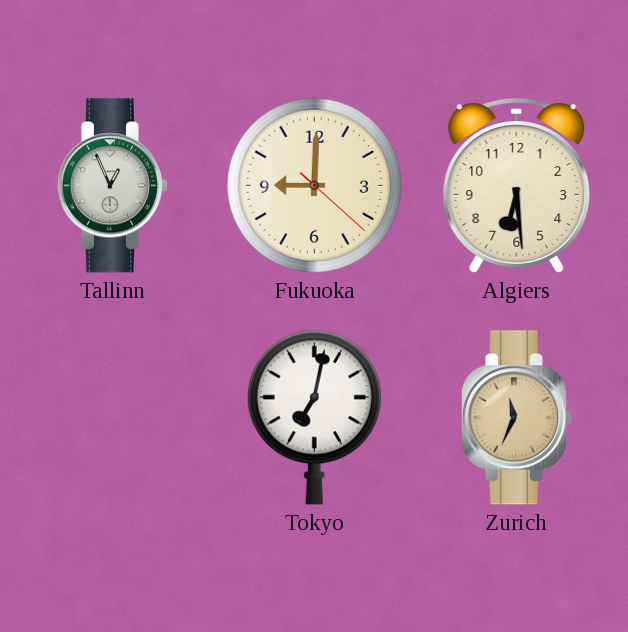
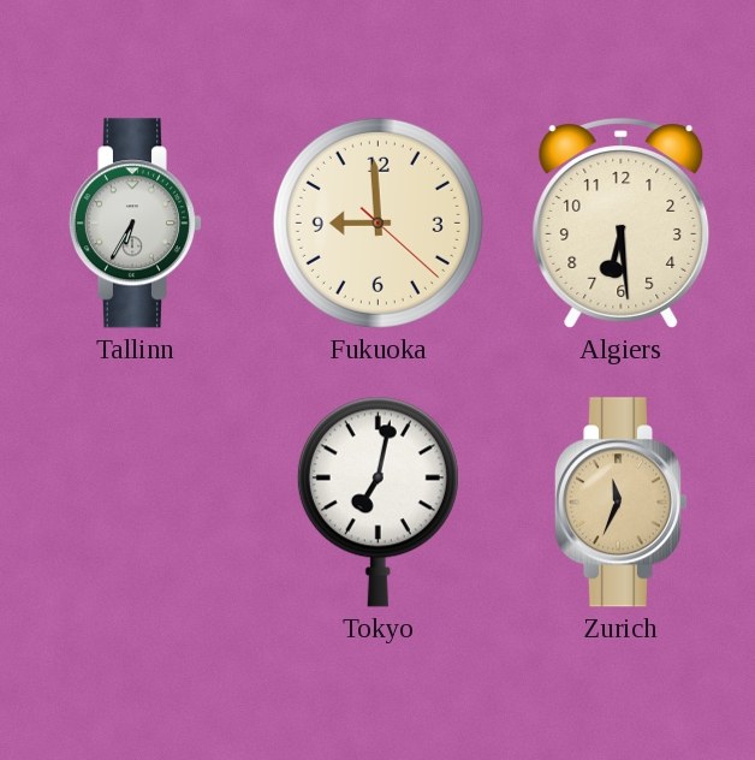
Tallinn: 12:56 -> 6:35 (135, 224)
Fukuoka: 9:00 -> 8:59 (377, 222)
